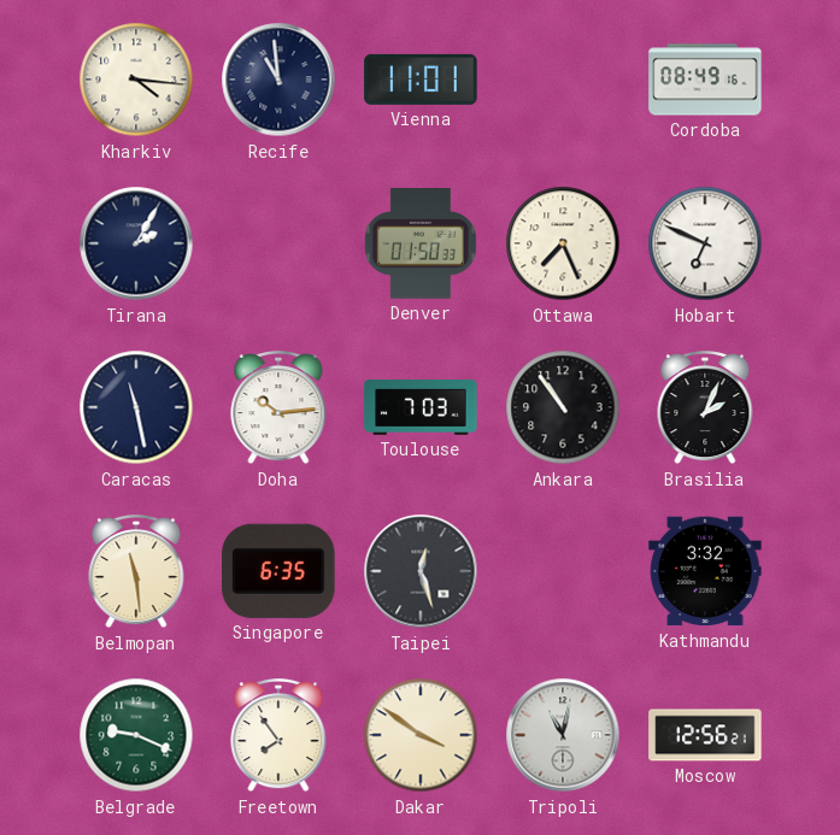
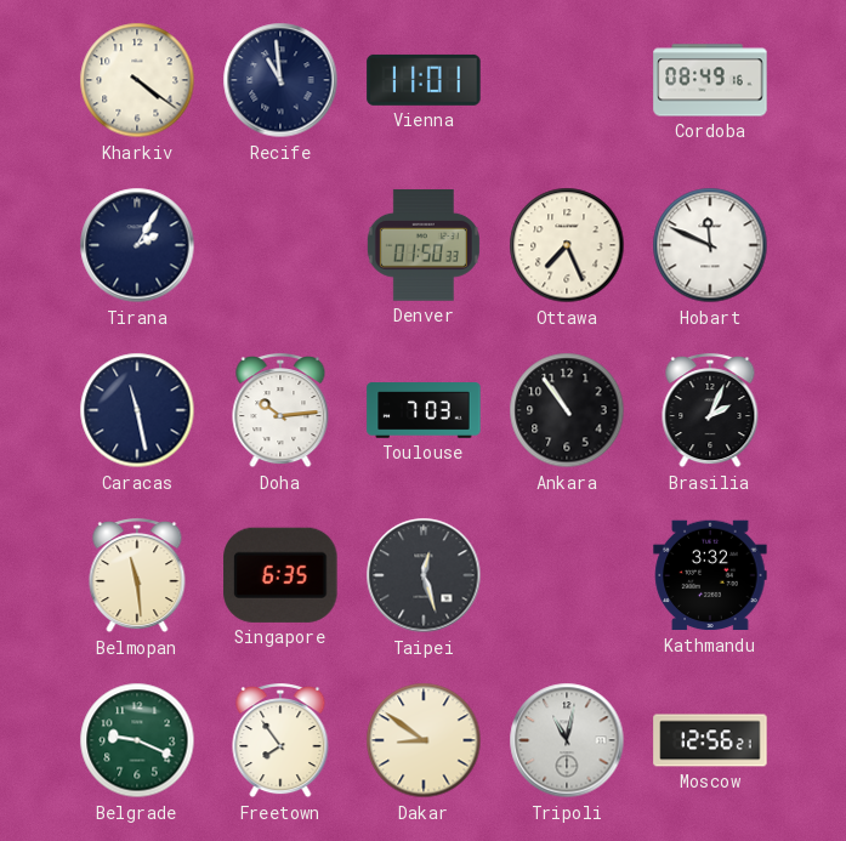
Kharkiv: 4:16 -> 4:21 (137, 80)
Hobart: 6:49 -> 11:49 (710, 245)
Dakar: 3:51 -> 8:51 (424, 740)
